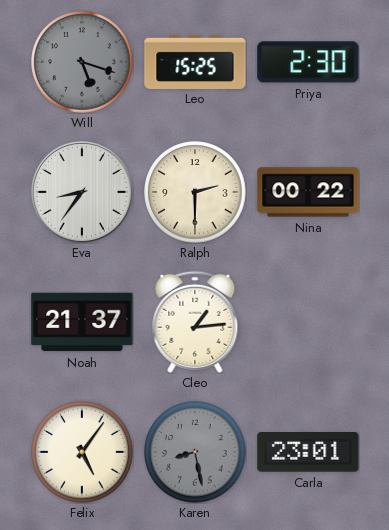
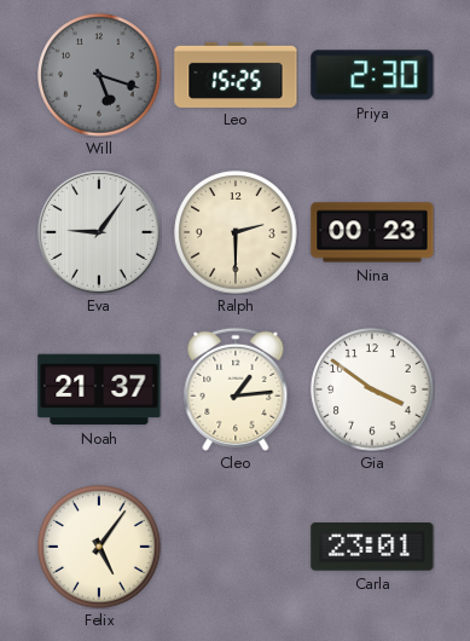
Eva: 8:36 -> 9:06 (99, 232)
Nina: 00:22 -> 00:23 (372, 232)
Gia: none -> 3:51 (372, 389)
Karen: 8:28 -> none (195, 452)
